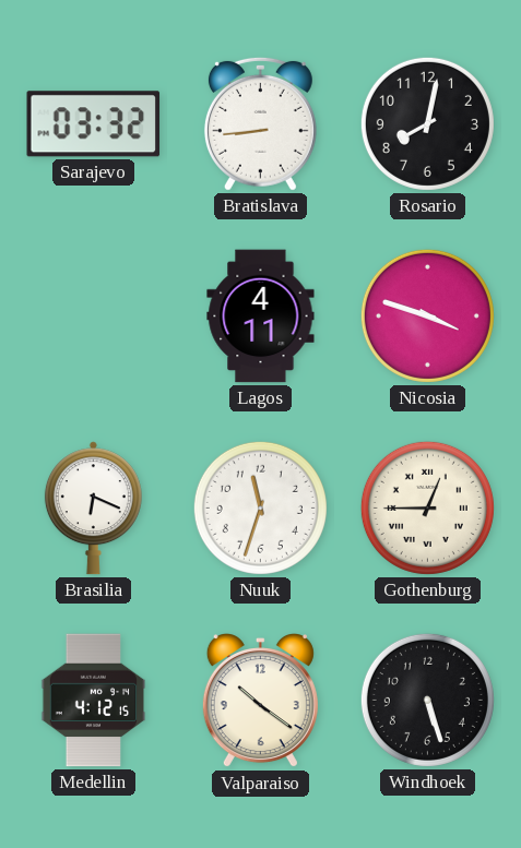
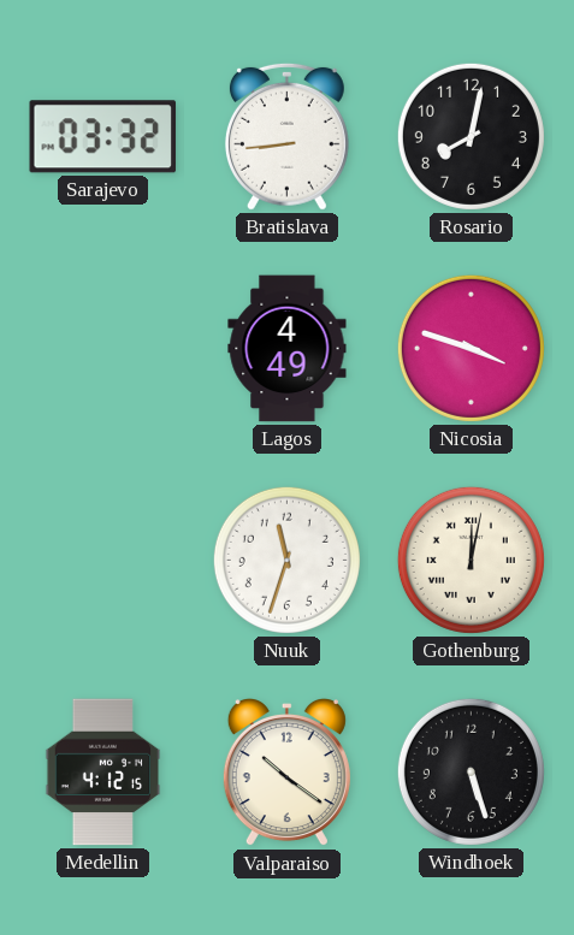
Lagos: 4:11 -> 4:49 (288, 349)
Brasilia: 6:19 -> none (93, 509)
Gothenburg: 12:45 -> 12:02 (471, 560)
